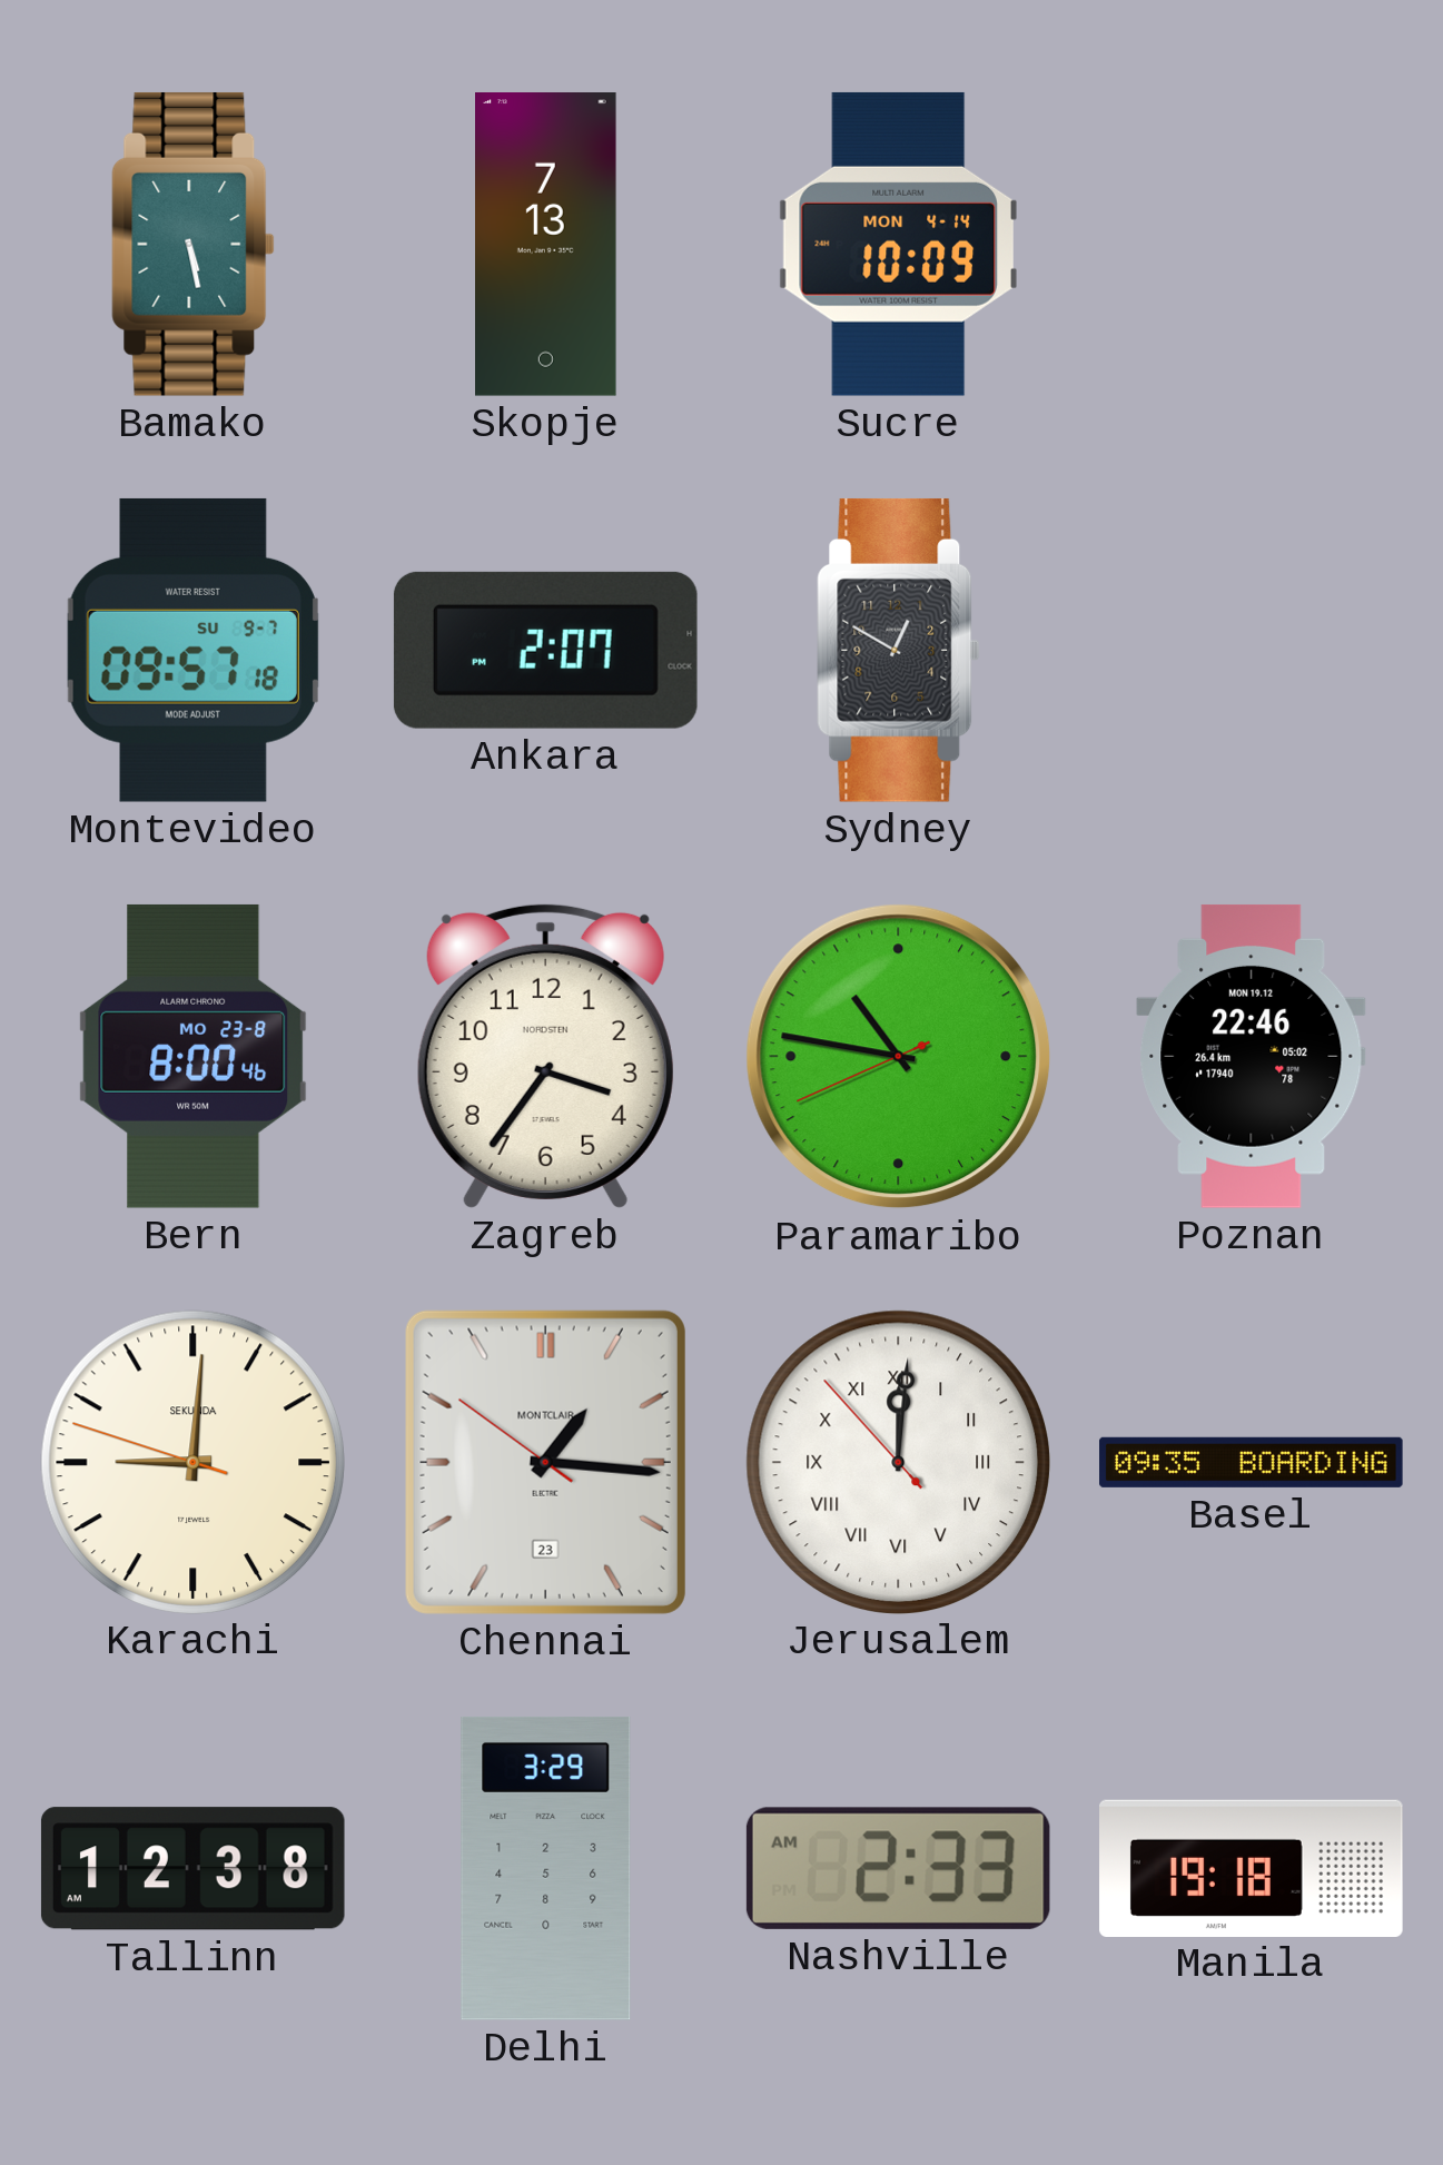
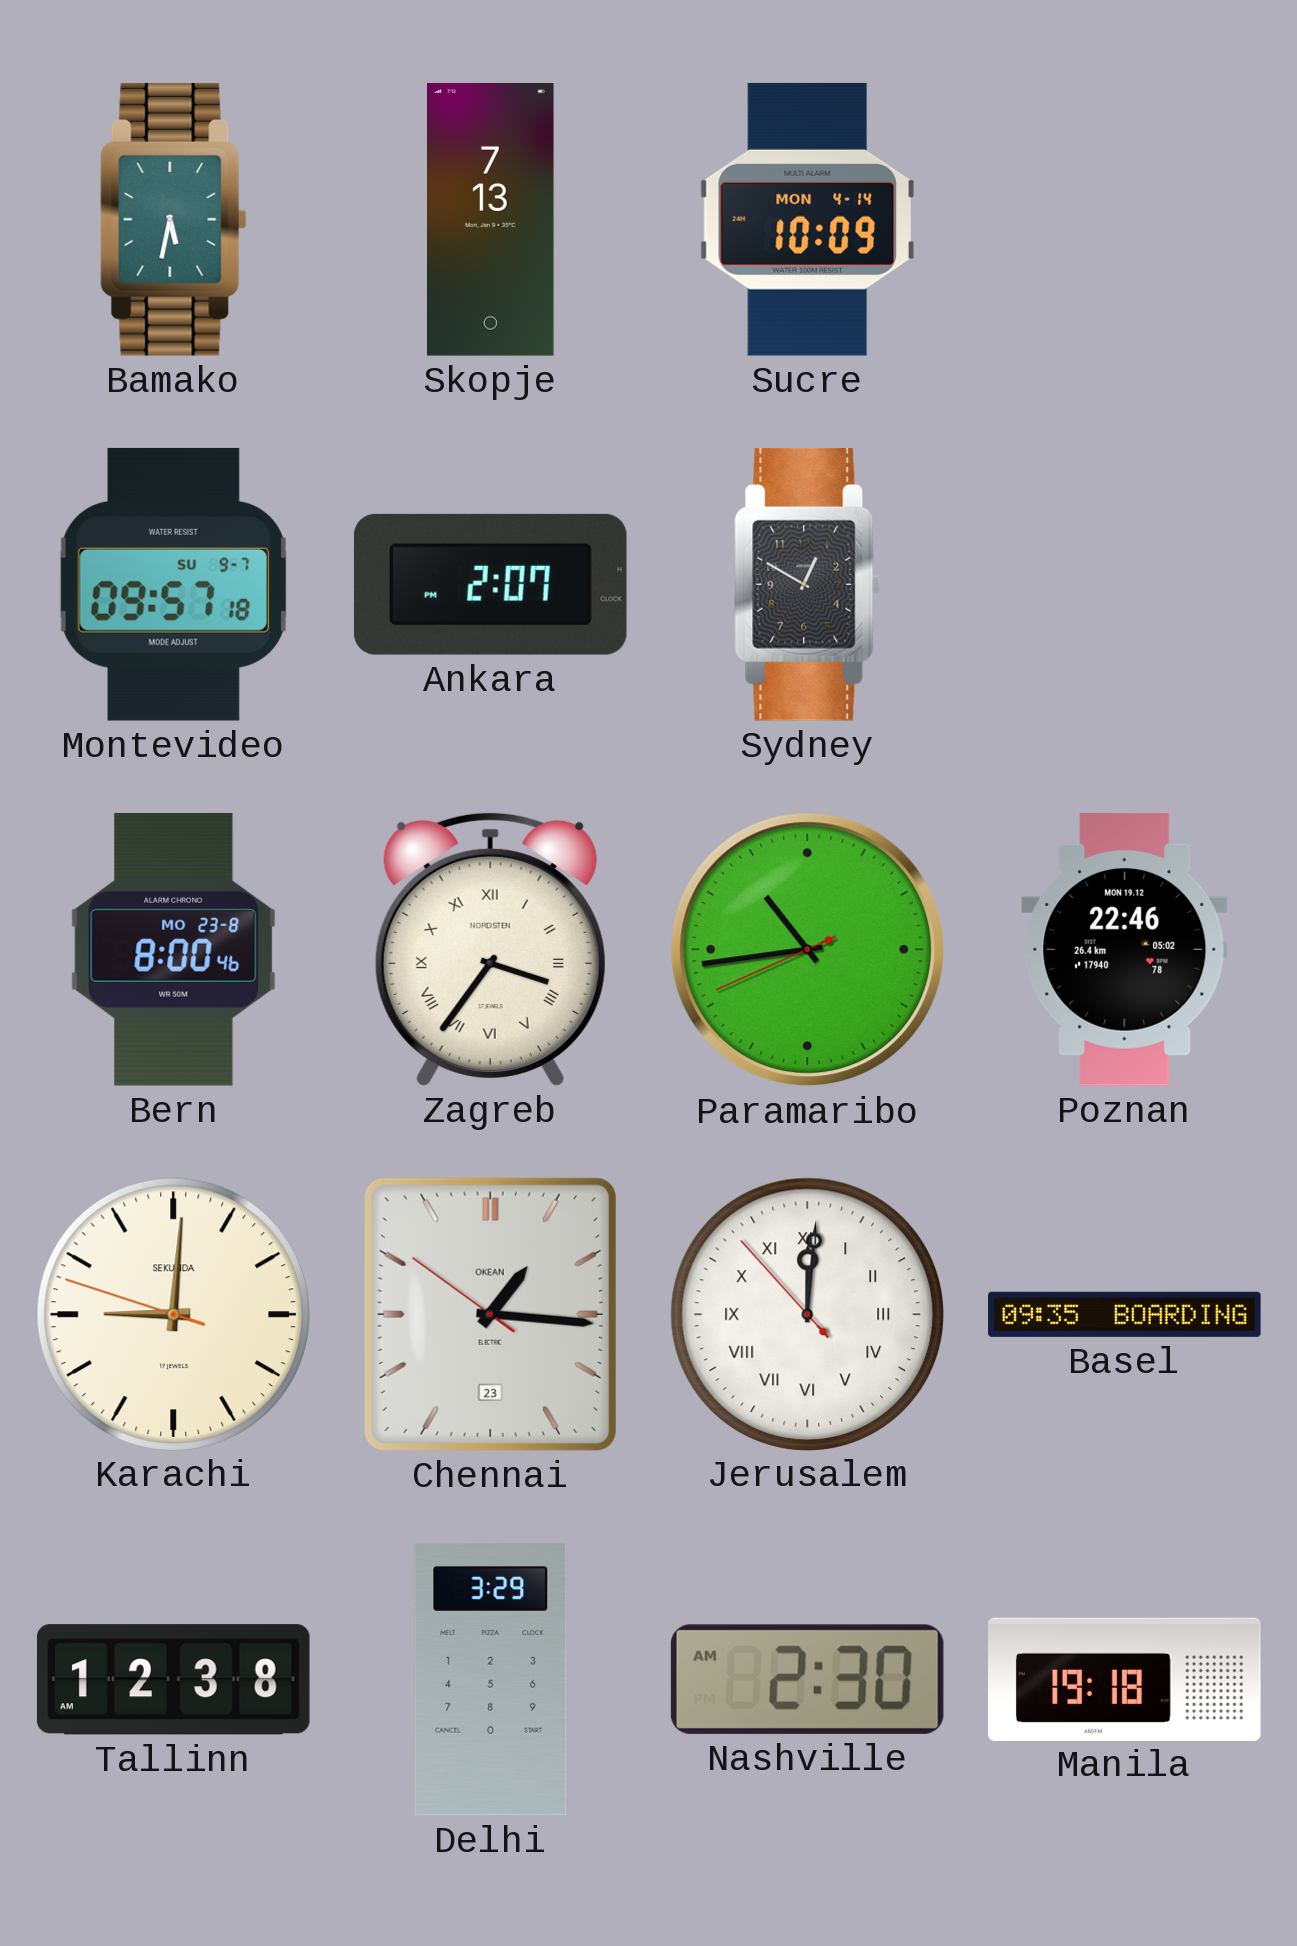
Bamako: 5:28 -> 5:32 (174, 219)
Zagreb numerals: Arabic -> Roman (490, 949)
Paramaribo: 10:46 -> 10:43 (808, 950)
Chennai brand: MONTCLAIR -> OKEAN (490, 1314)
Nashville: 2:33 -> 2:30 (807, 1679)
